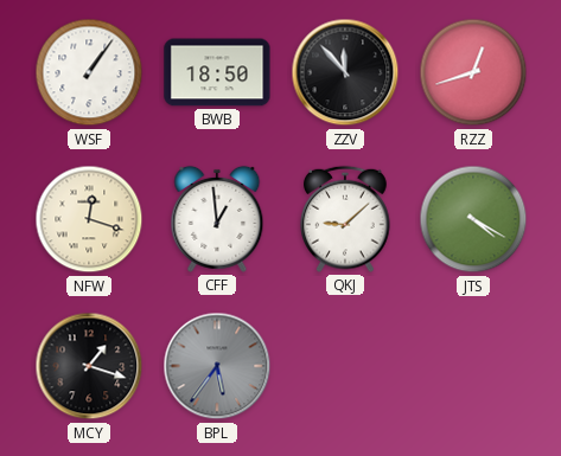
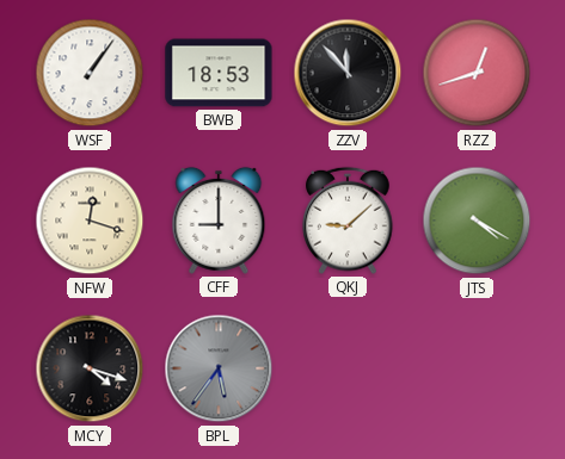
BWB: 18:50 -> 18:53 (219, 73)
CFF: 12:59 -> 9:00 (219, 221)
MCY: 1:18 -> 4:18 (90, 368)
